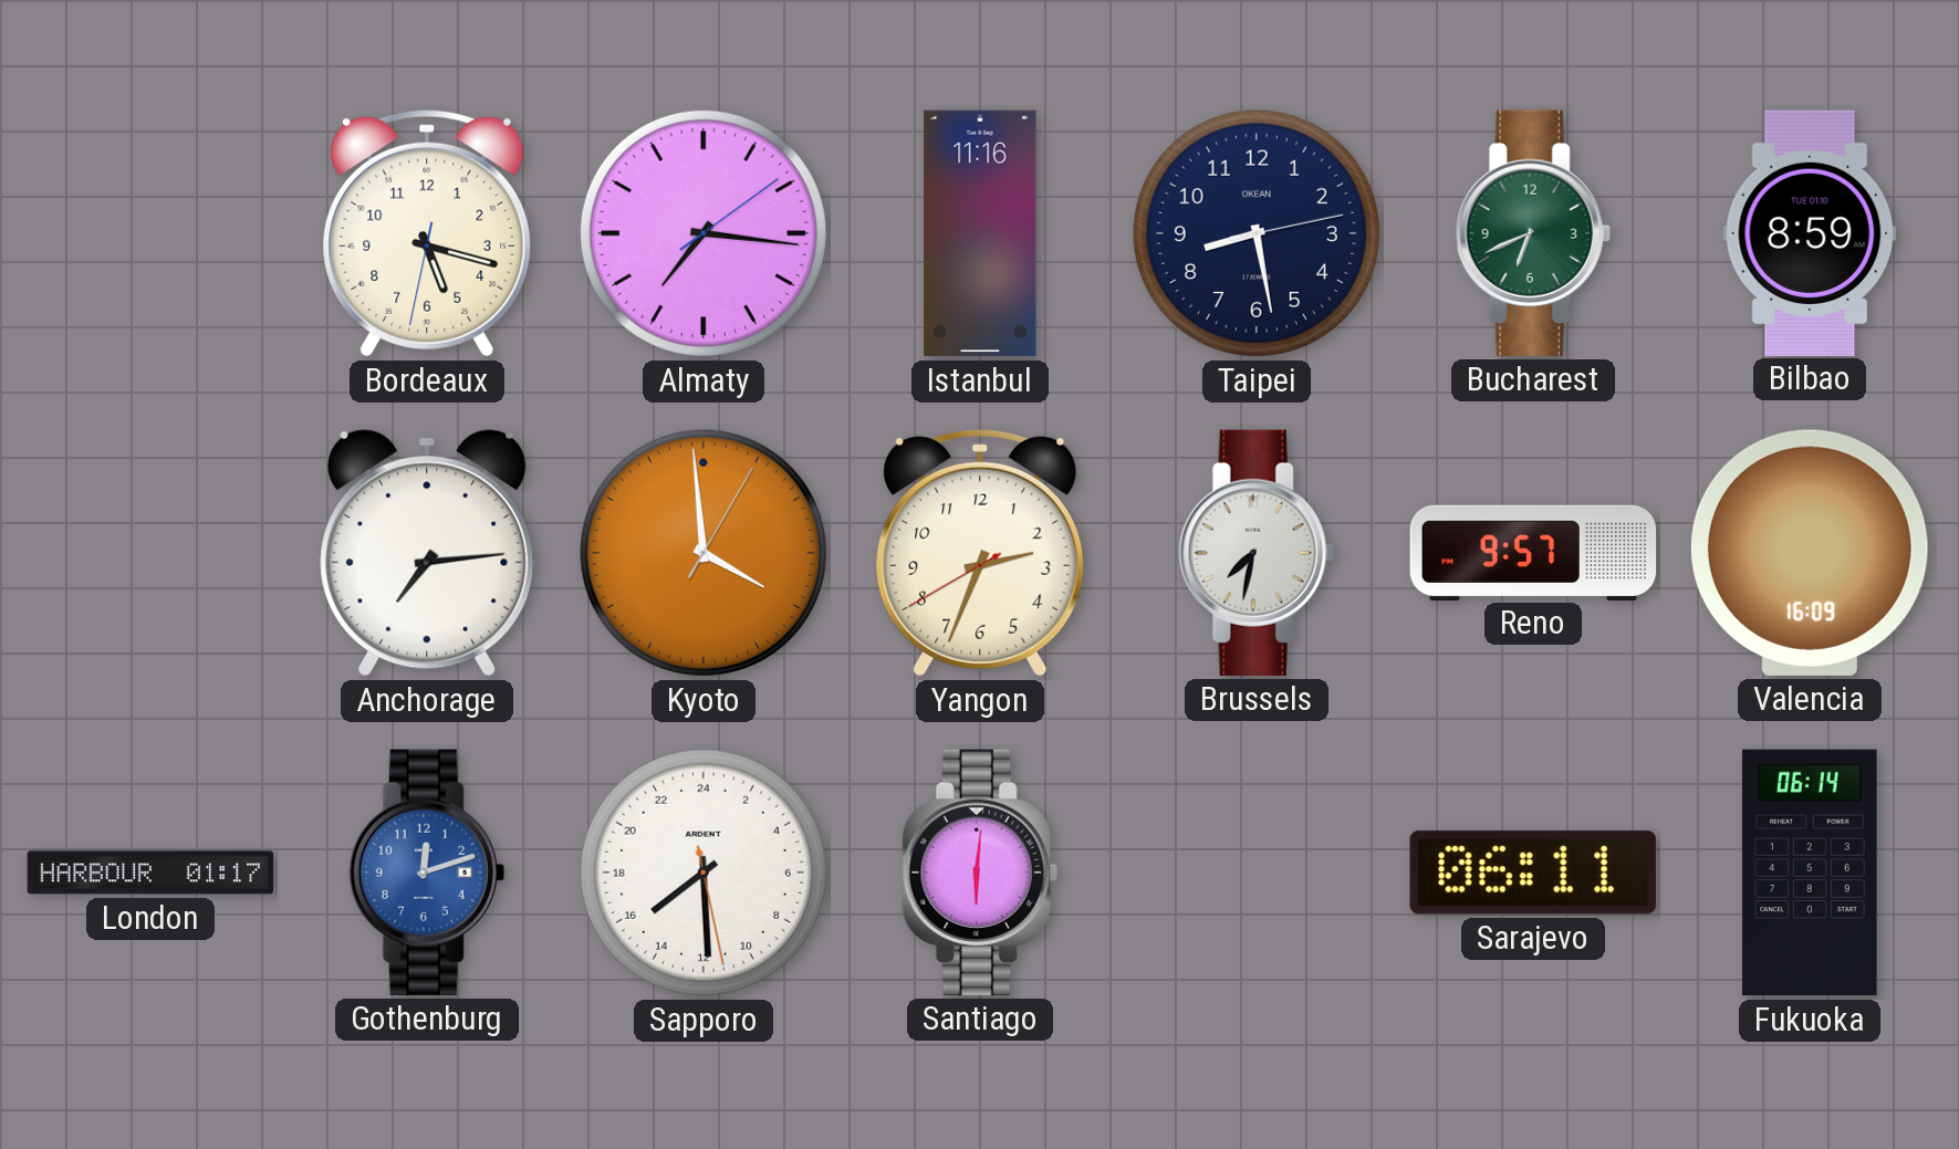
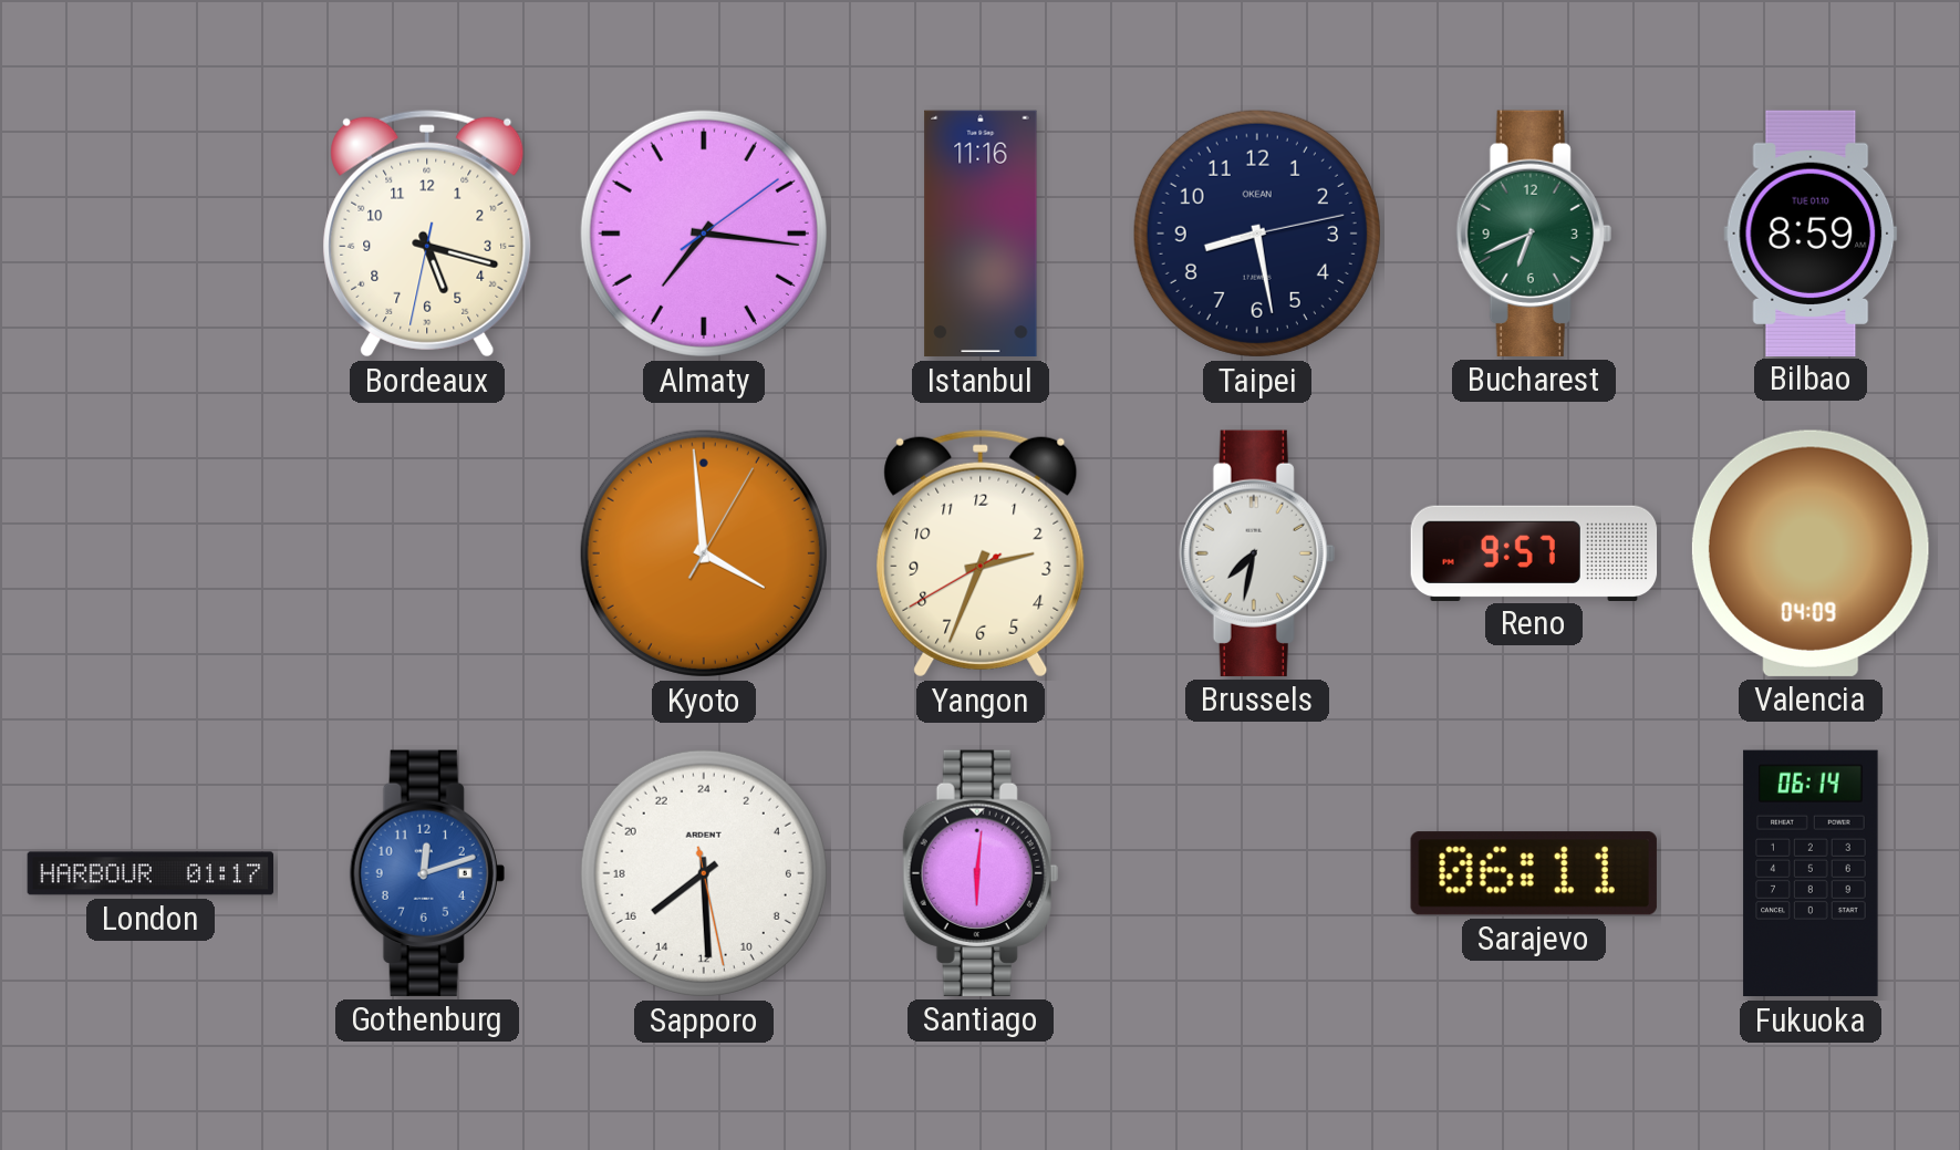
Anchorage: 7:14 -> none (427, 553)
Valencia: 16:09 -> 04:09 (1811, 553)
